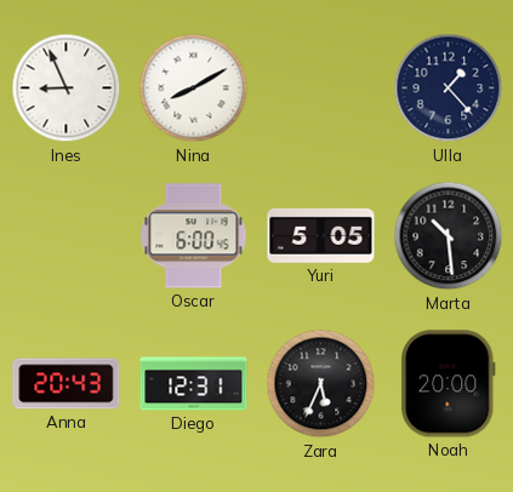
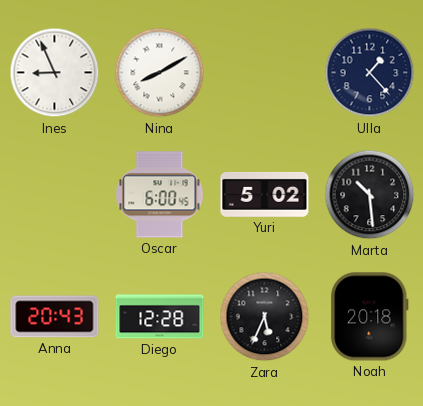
Yuri: 5:05 -> 5:02 (265, 194)
Diego: 12:31 -> 12:28 (160, 317)
Noah: 20:00 -> 20:18 (370, 317)
